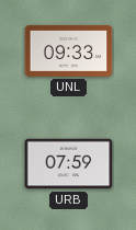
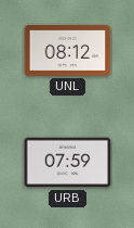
UNL: 09:33 -> 08:12 (68, 50)
